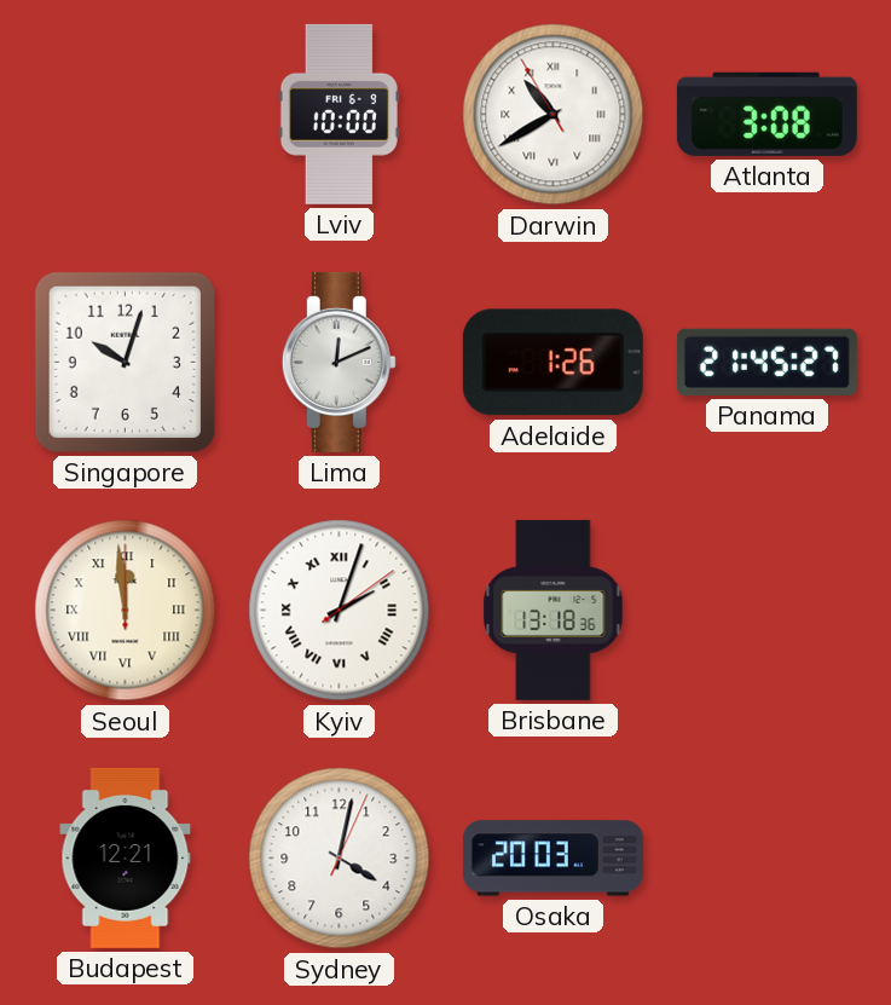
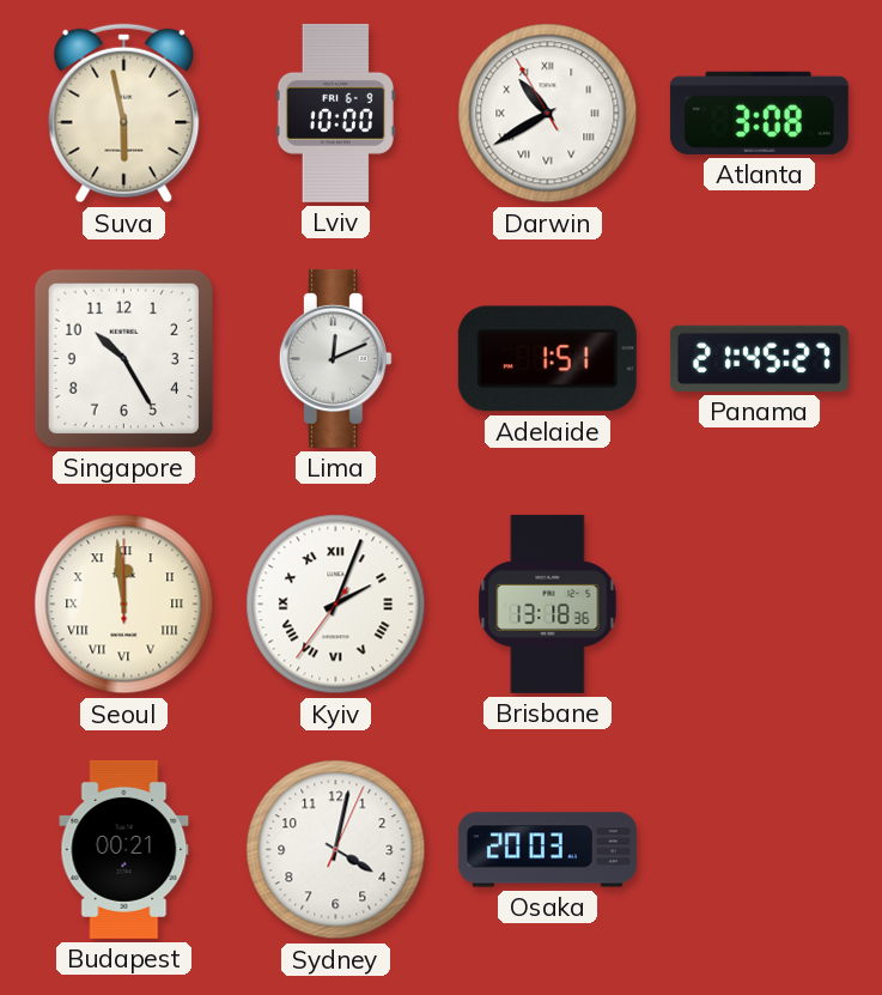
Suva: none -> 5:58 (124, 114)
Singapore: 10:03 -> 10:25 (123, 358)
Adelaide: 1:26 -> 1:51 (547, 359)
Kyiv: 2:03:09 -> 2:03:36 (336, 605)
Budapest: 12:21 -> 00:21 (124, 849)
